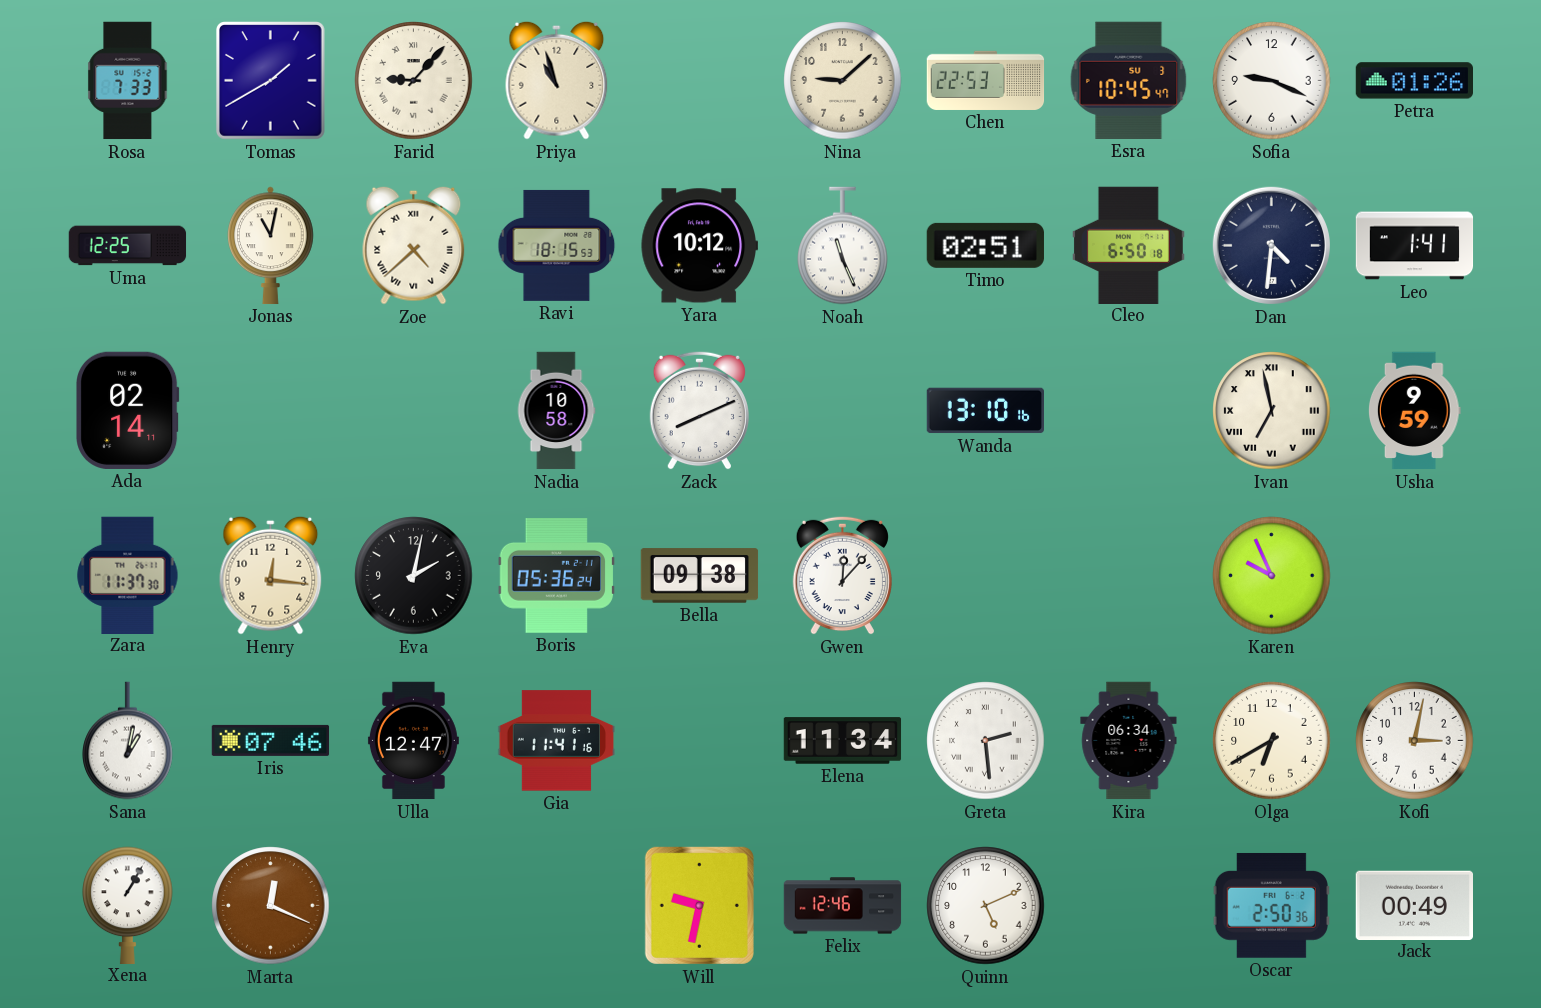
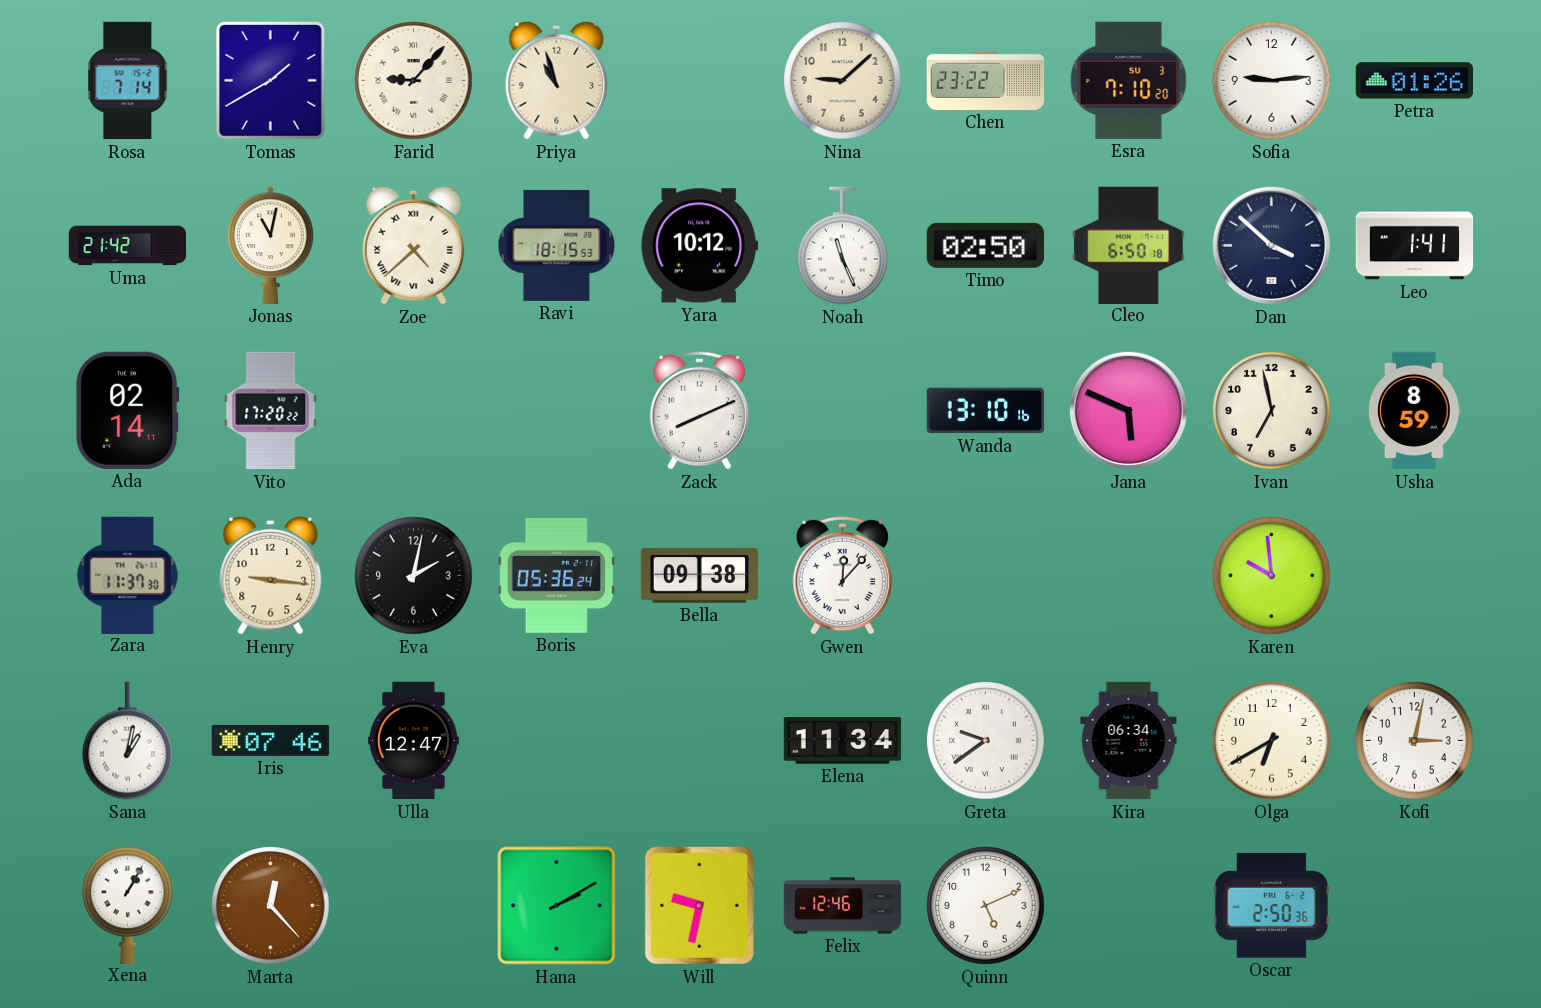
Rosa: 7:33 -> 7:14 (128, 81)
Chen: 22:53 -> 23:22 (986, 80)
Esra: 10:45 -> 7:10 (1129, 80)
Sofia: 9:19 -> 9:14 (1272, 81)
Uma: 12:25 -> 21:42 (128, 246)
Timo: 02:51 -> 02:50 (985, 245)
Dan: 4:31 -> 3:52 (1271, 245)
Vito: none -> 17:20 (271, 411)
Nadia: 10:58 -> none (556, 411)
Jana: none -> 5:49 (1128, 410)
Ivan numerals: Roman -> Arabic (1272, 411)
Usha: 9:59 -> 8:59 (1414, 411)
Henry: 12:16 -> 9:16 (271, 575)
Karen: 9:56 -> 9:59 (1272, 576)
Gia: 11:41 -> none (557, 741)
Greta: 2:29 -> 9:39 (986, 741)
Marta: 12:19 -> 12:23 (271, 906)
Hana: none -> 2:10 (557, 906)
Jack: 00:49 -> none (1414, 905)
